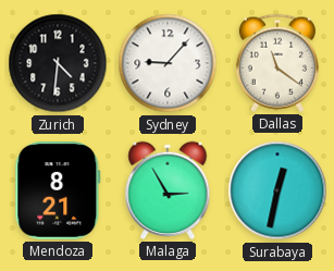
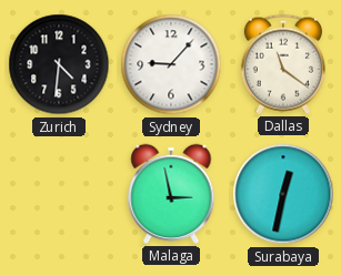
Mendoza: 8:21 -> none (58, 190)
Malaga: 2:55 -> 2:58 (171, 194)
